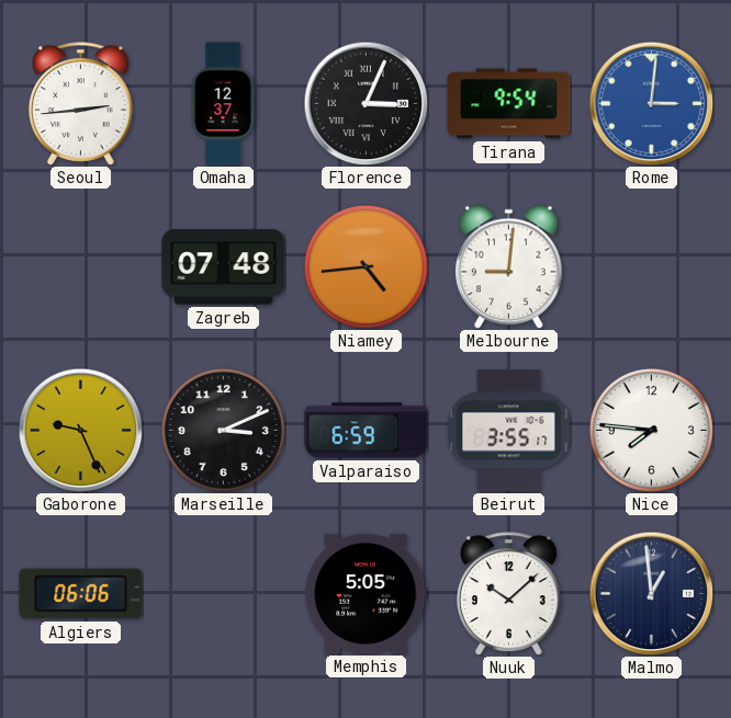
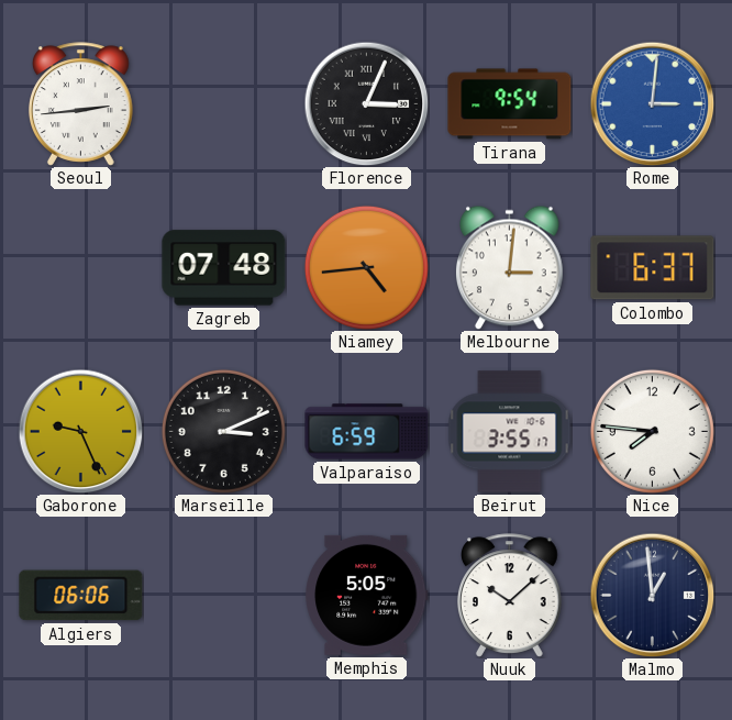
Omaha: 12:37 -> none (223, 104)
Melbourne: 9:01 -> 3:01 (510, 267)
Colombo: none -> 6:37 (653, 268)
